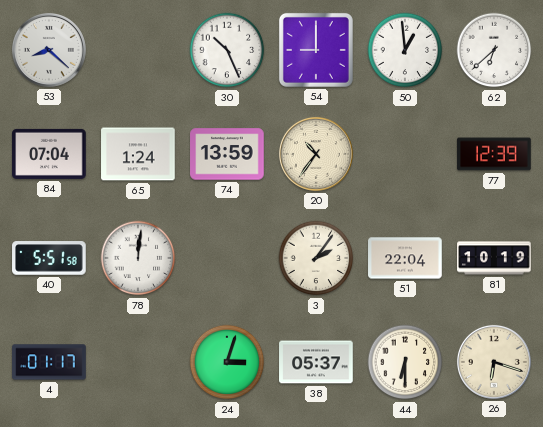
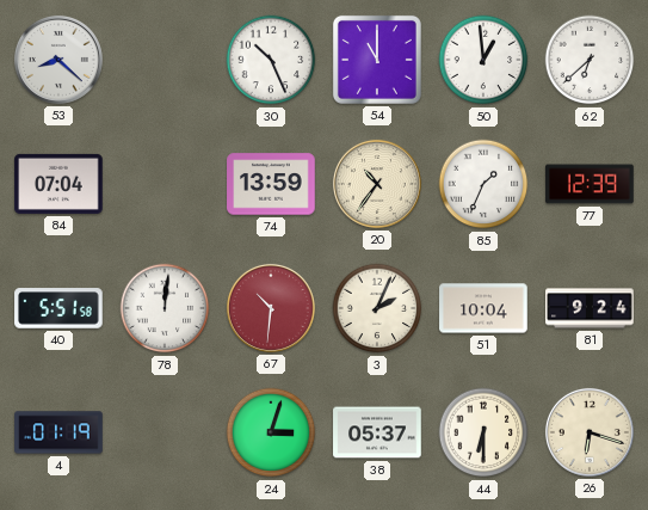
54: 9:00 -> 11:00 (377, 60)
65: 1:24 -> none (138, 154)
85: none -> 1:34 (483, 184)
67: none -> 10:31 (271, 308)
3: 2:06 -> 2:04 (377, 308)
51: 22:04 -> 10:04 (483, 308)
81: 10:19 -> 9:24 (590, 308)
4: 01:17 -> 01:19 (58, 432)
